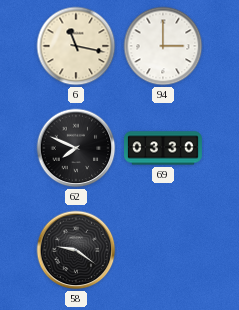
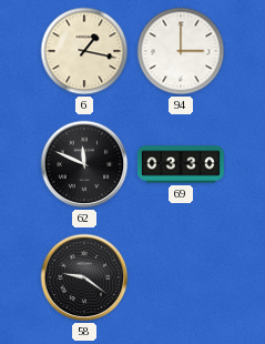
6: 11:17 -> 1:17 (84, 51)
62: 7:49 -> 11:49 (84, 164)
